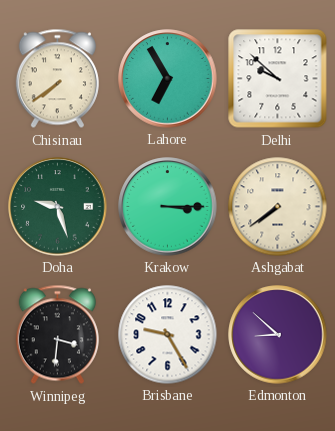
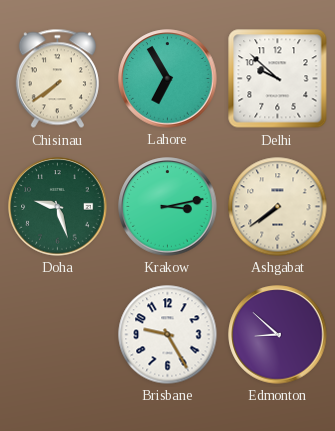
Krakow: 3:15 -> 3:13 (168, 207)
Winnipeg: 3:31 -> none (57, 335)
